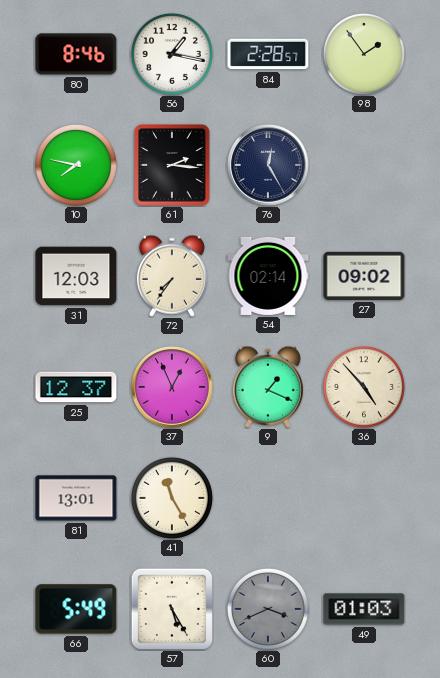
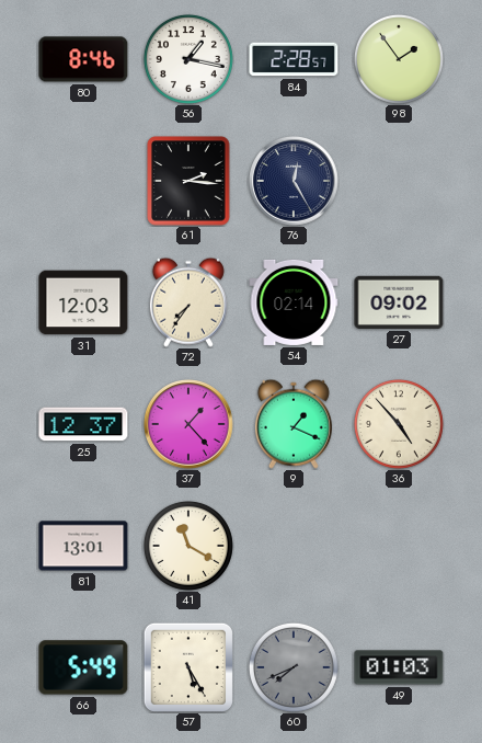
10: 7:47 -> none (76, 165)
37: 12:56 -> 1:23 (188, 424)
41: 11:25 -> 11:20 (188, 546)
60: 3:41 -> 7:41 (294, 667)
